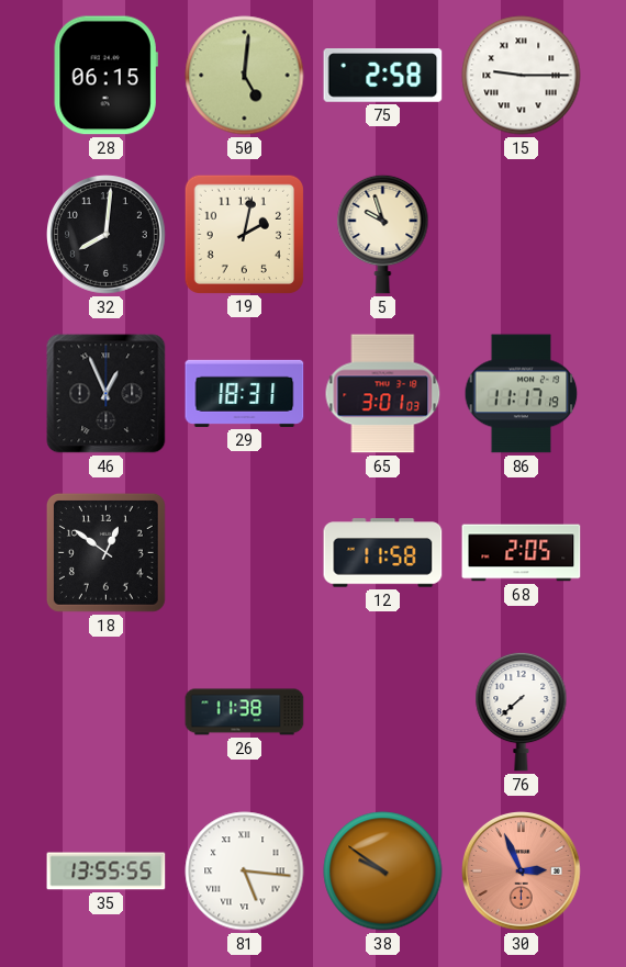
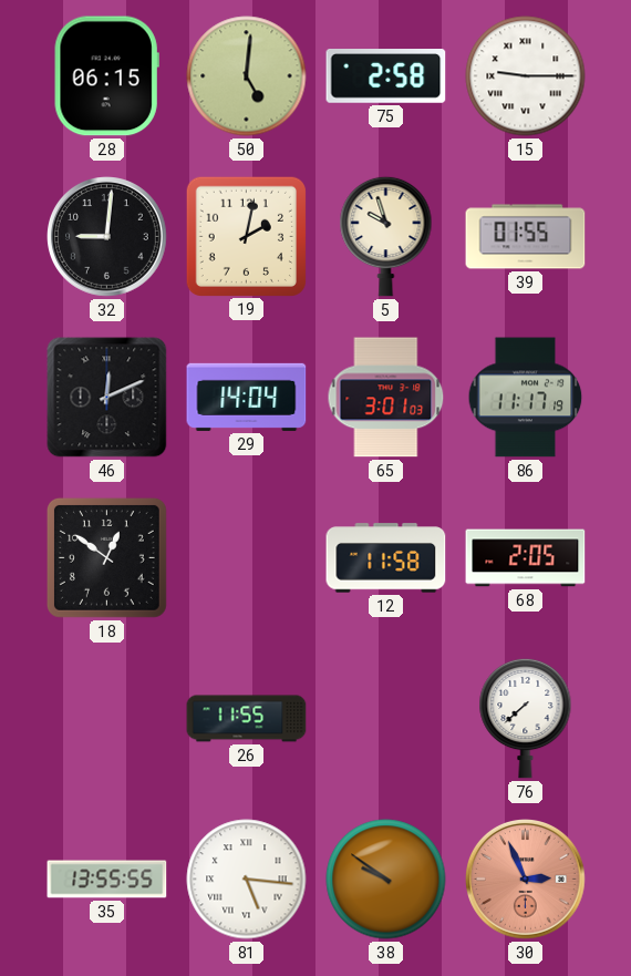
32: 8:01 -> 9:01 (107, 237)
39: none -> 01:55 (526, 237)
46: 12:56 -> 12:11 (107, 398)
29: 18:31 -> 14:04 (247, 397)
26: 11:38 -> 11:55 (247, 719)
